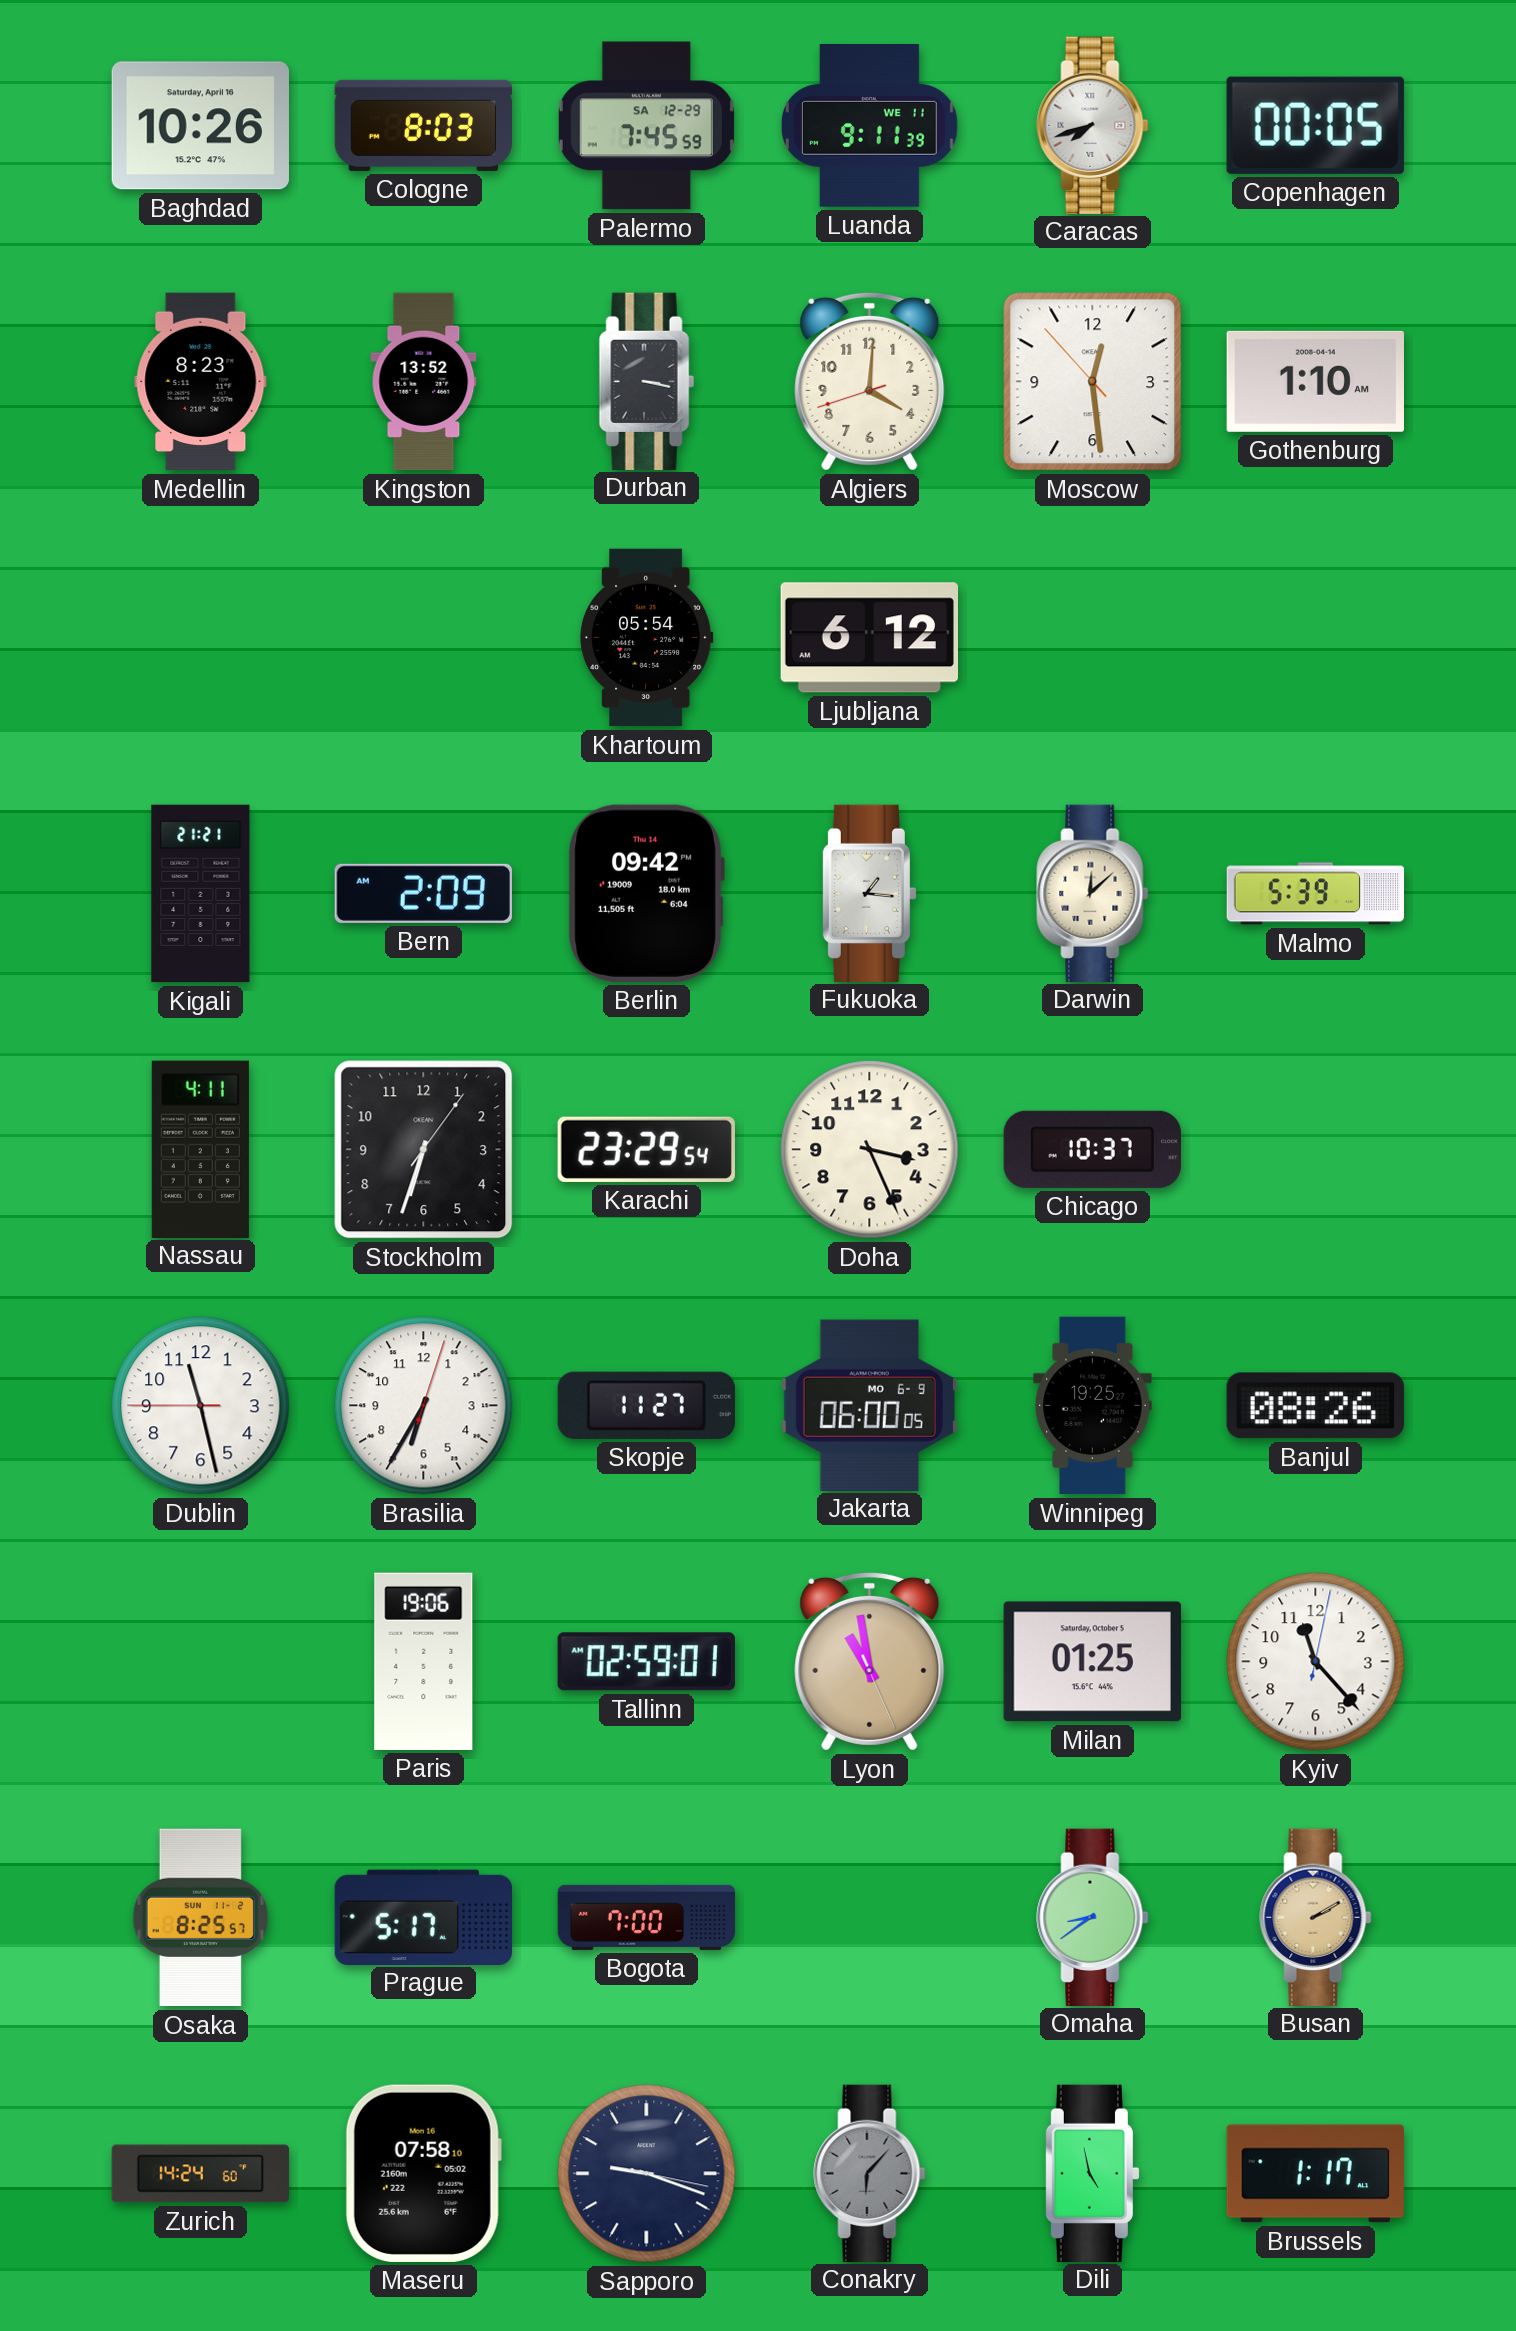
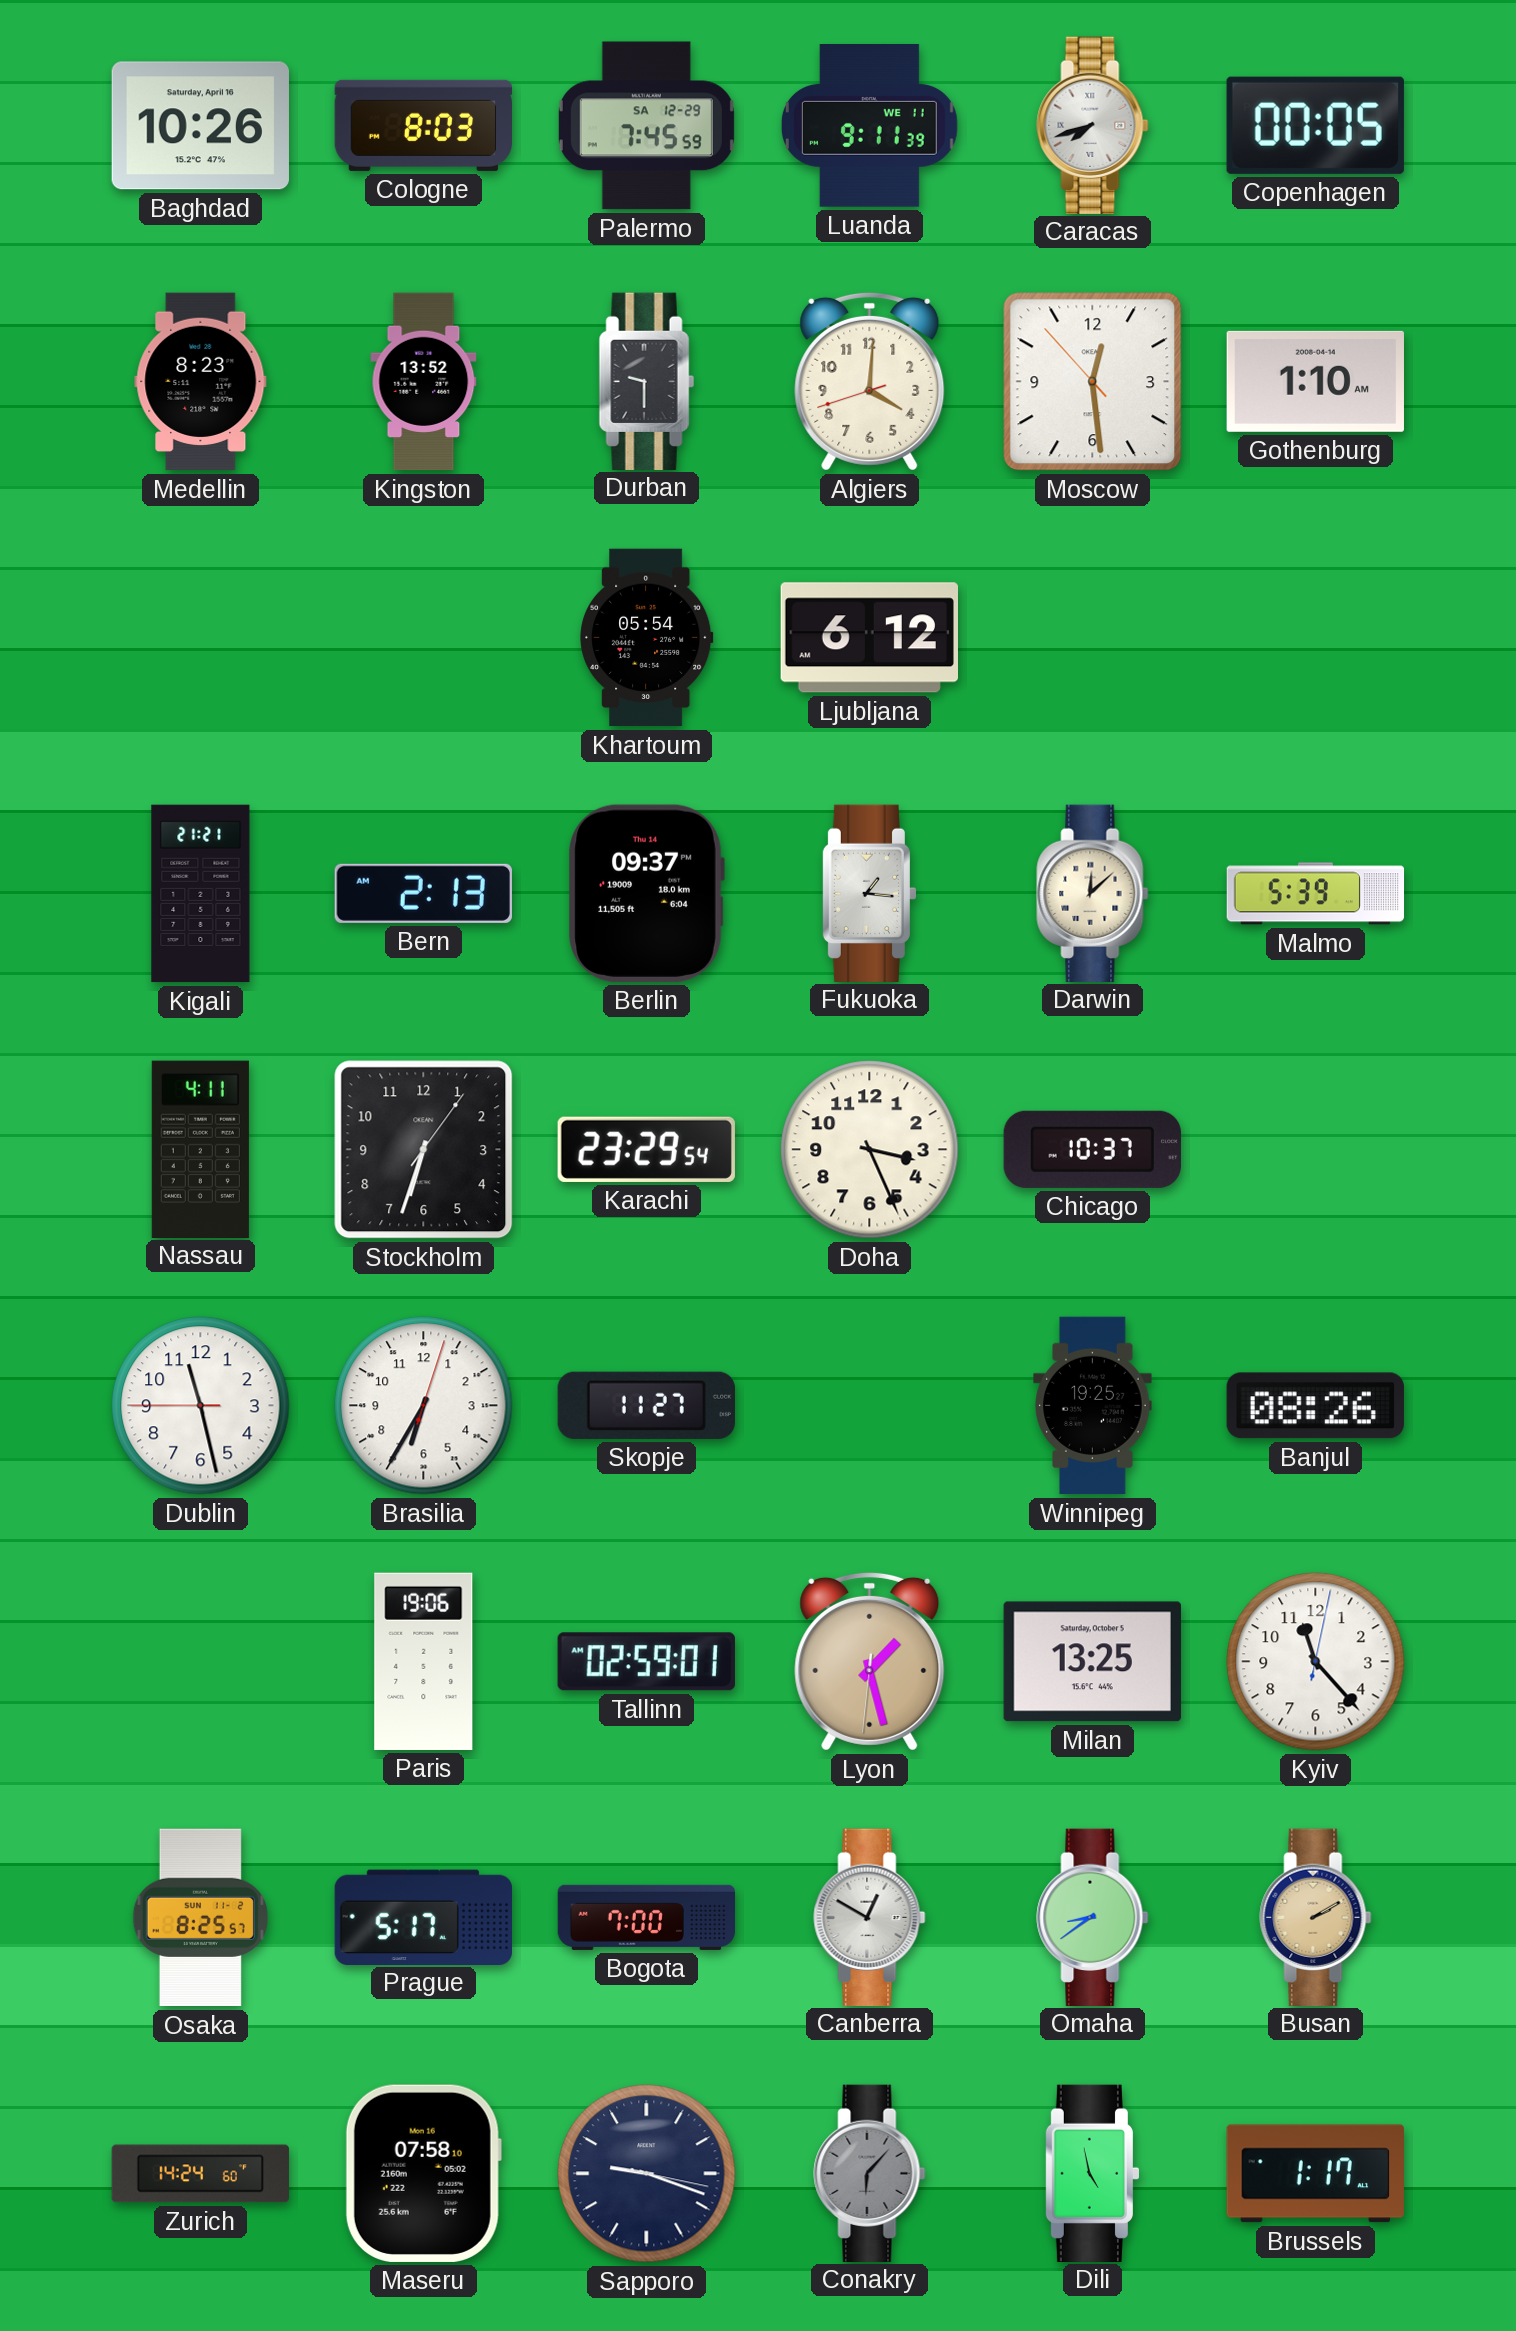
Durban: 3:17 -> 9:30 (646, 381)
Bern: 2:09 -> 2:13 (423, 893)
Berlin: 09:42 -> 09:37 (646, 893)
Jakarta: 06:00 -> none (869, 1405)
Lyon: 10:58 -> 1:27 (870, 1661)
Milan: 01:25 -> 13:25 (1092, 1662)
Canberra: none -> 12:50 (870, 1917)
